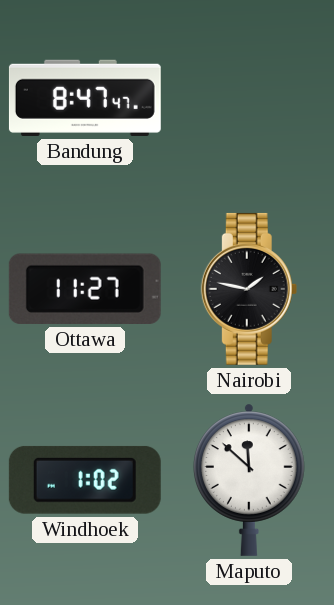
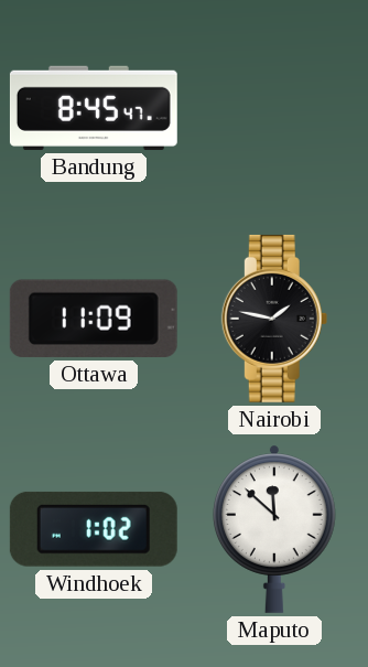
Bandung: 8:47 -> 8:45 (94, 108)
Ottawa: 11:27 -> 11:09 (94, 319)
